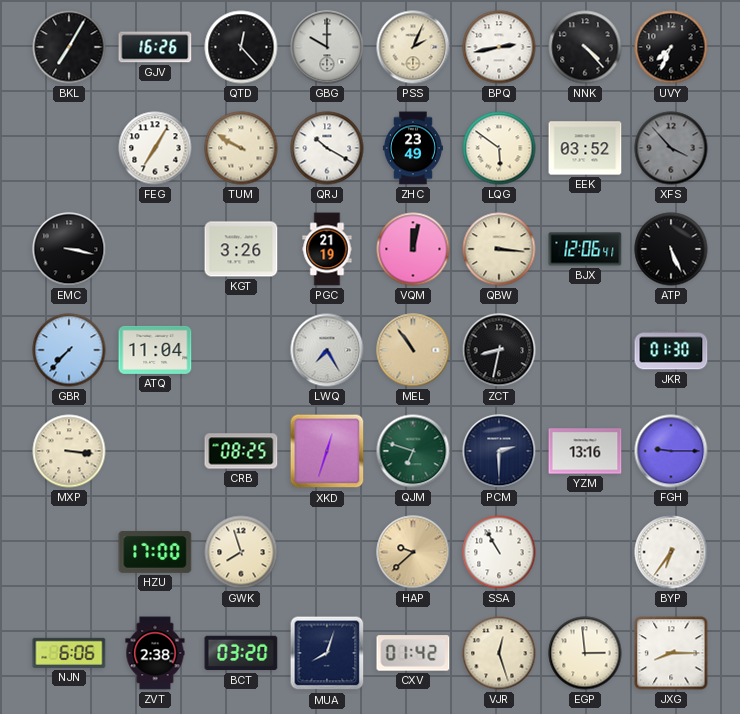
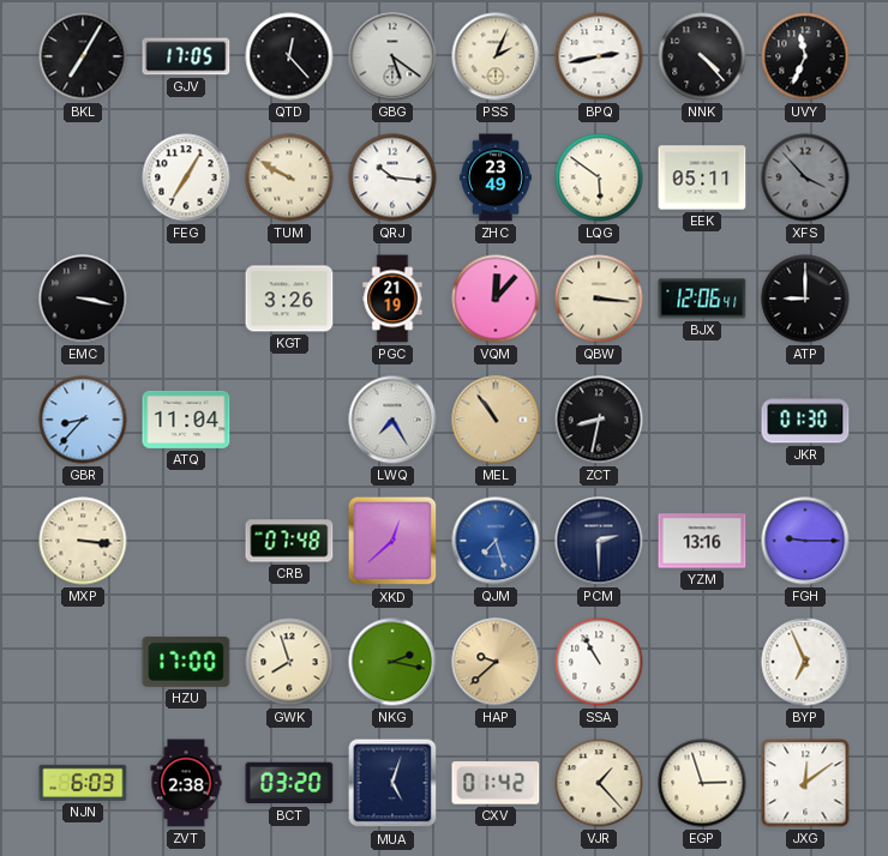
GJV: 16:26 -> 17:05 (186, 56)
GBG: 10:00 -> 5:21 (392, 56)
UVY: 7:34 -> 11:34 (805, 56)
QRJ: 10:20 -> 10:16 (392, 177)
EEK: 03:52 -> 05:11 (702, 177)
VQM: 12:02 -> 12:07 (496, 299)
ATP: 5:26 -> 9:00 (805, 299)
GBR: 7:37 -> 8:37 (83, 420)
CRB: 08:25 -> 07:48 (289, 541)
XKD: 12:33 -> 12:38 (392, 541)
QJM: 6:48 -> 7:27 (496, 541)
QJM dial: green -> blue (496, 541)
NKG: none -> 2:17 (392, 662)
BYP: 6:36 -> 6:56 (805, 662)
NJN: 6:06 -> 6:03 (83, 783)
MUA: 8:03 -> 5:03 (392, 783)
VJR: 12:27 -> 1:23 (599, 783)
EGP: 2:59 -> 2:57 (702, 783)
JXG: 8:15 -> 12:09 (805, 783)
